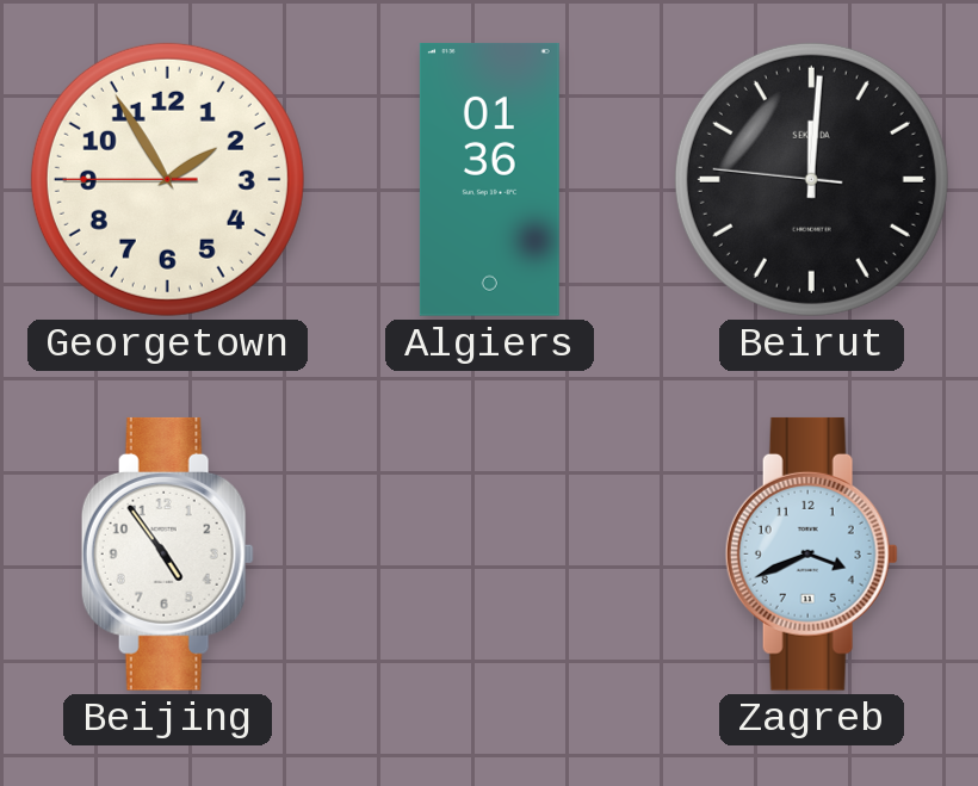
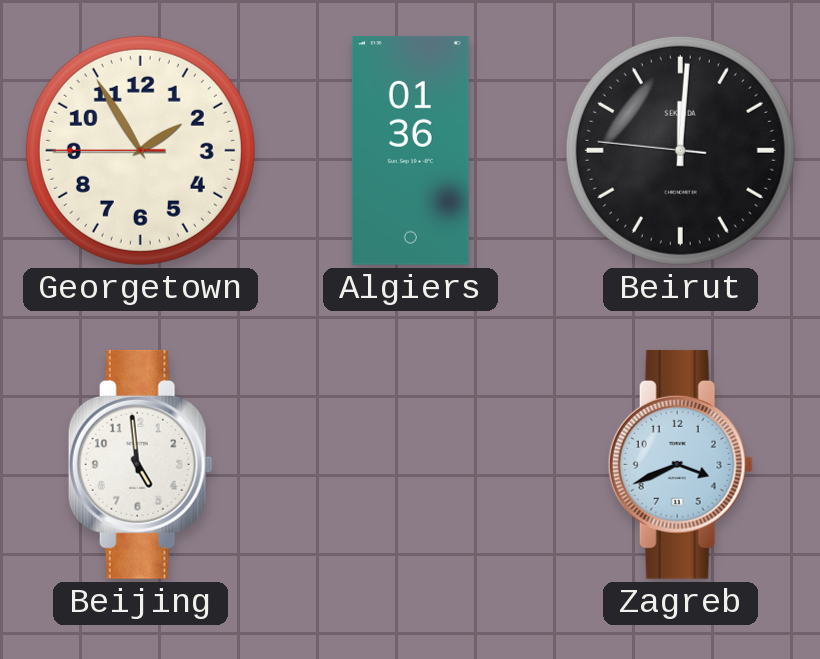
Beijing: 4:54 -> 4:59 (140, 464)
